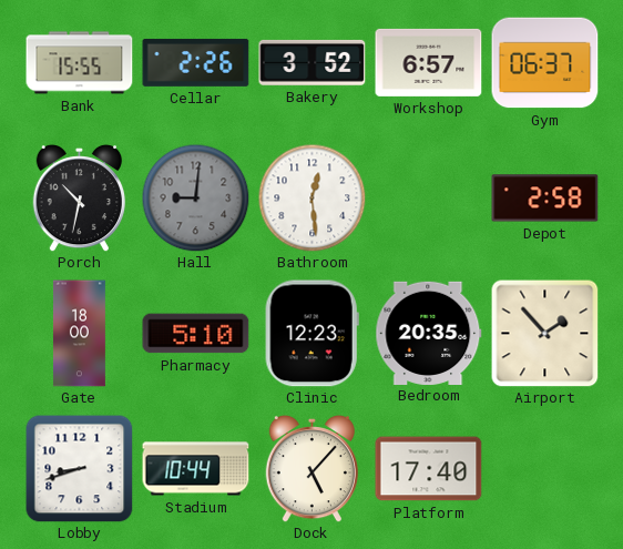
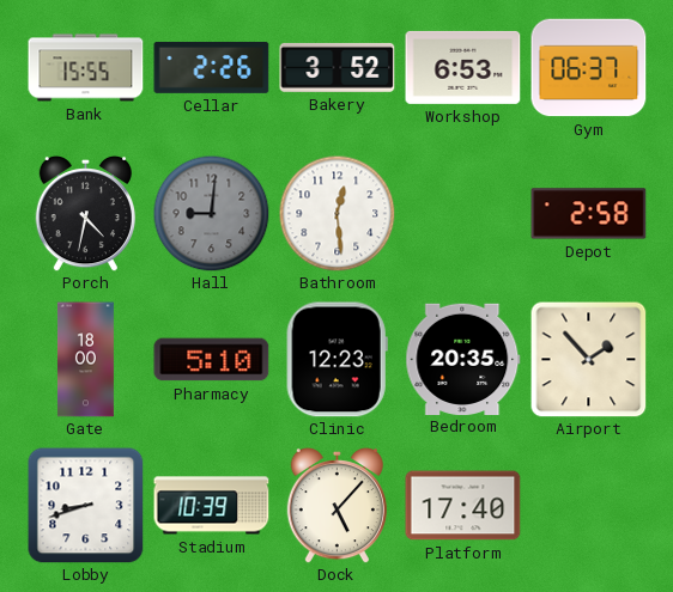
Workshop: 6:57 -> 6:53 (463, 67)
Porch: 10:32 -> 4:32 (85, 213)
Stadium: 10:44 -> 10:39 (212, 506)
